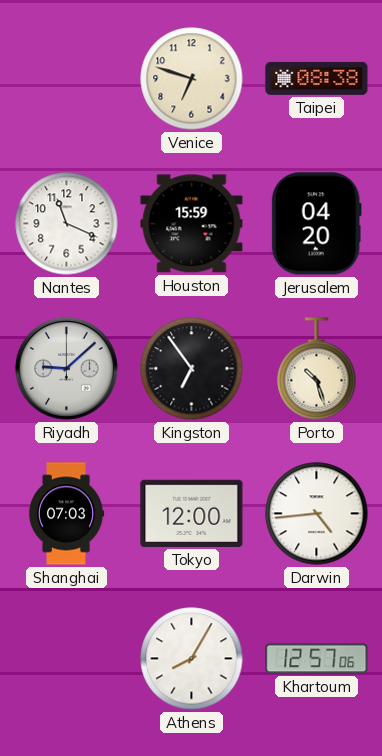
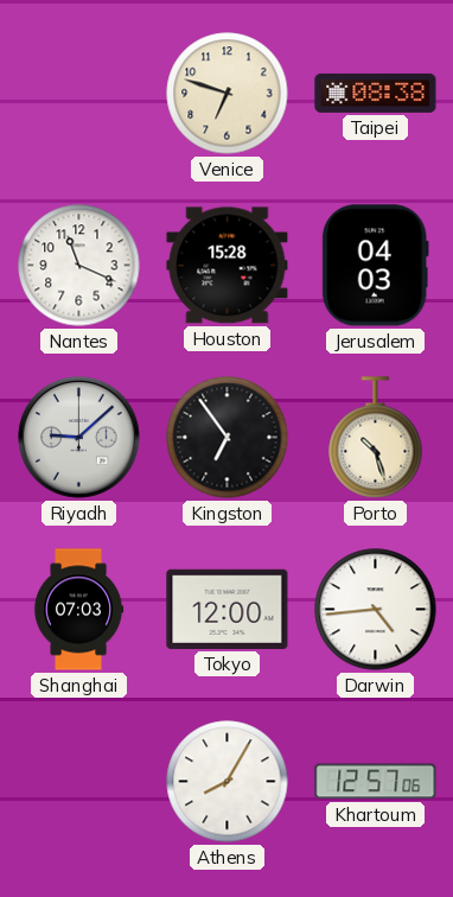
Houston: 15:59 -> 15:28 (228, 266)
Jerusalem: 04:20 -> 04:03 (375, 266)
